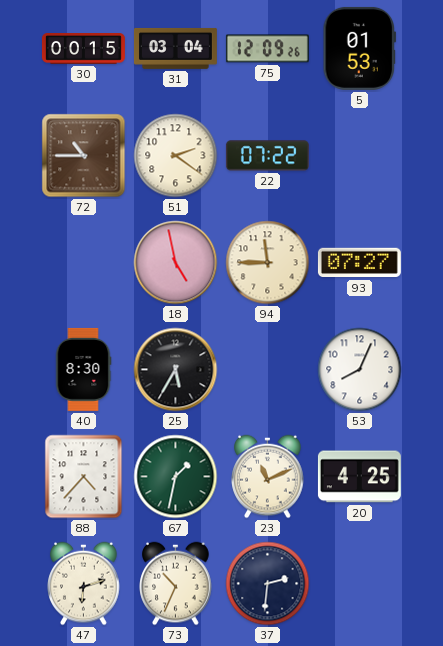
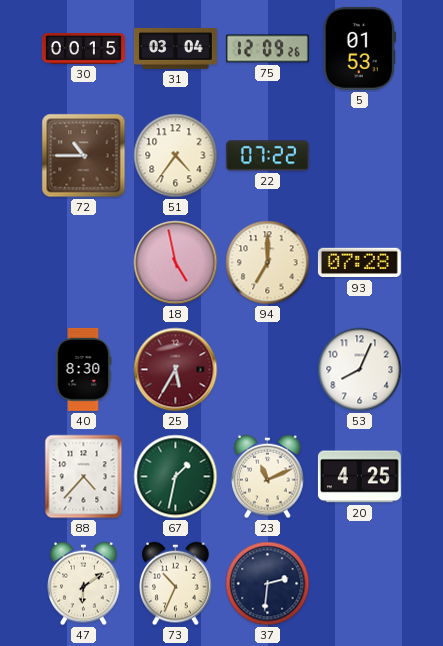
51: 2:21 -> 4:36 (176, 156)
94: 11:45 -> 7:00 (268, 263)
93: 07:27 -> 07:28 (359, 263)
25 dial: black -> burgundy (176, 370)
47: 6:12 -> 6:09 (84, 584)
